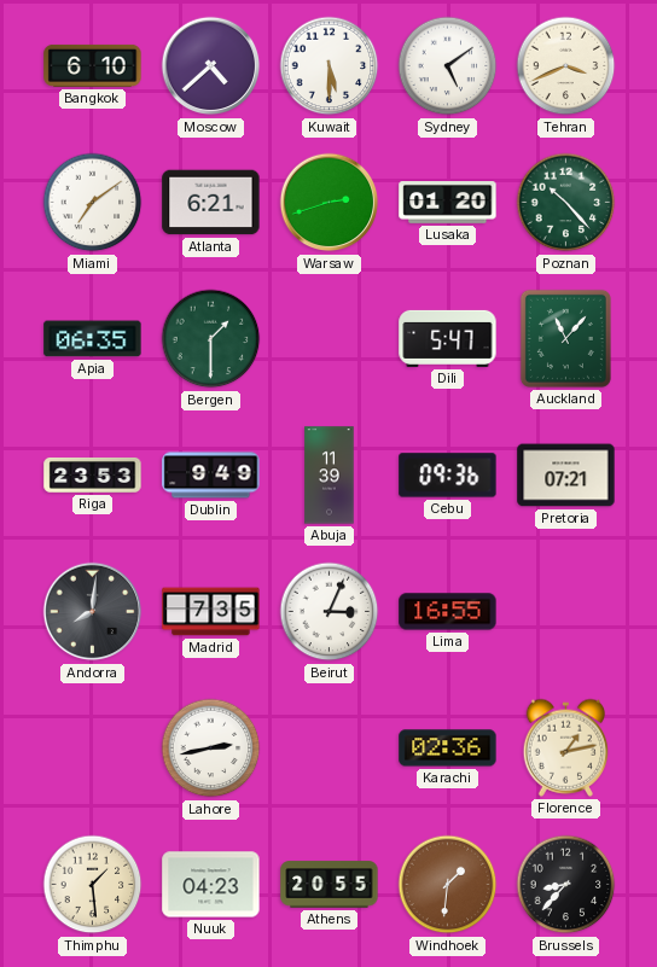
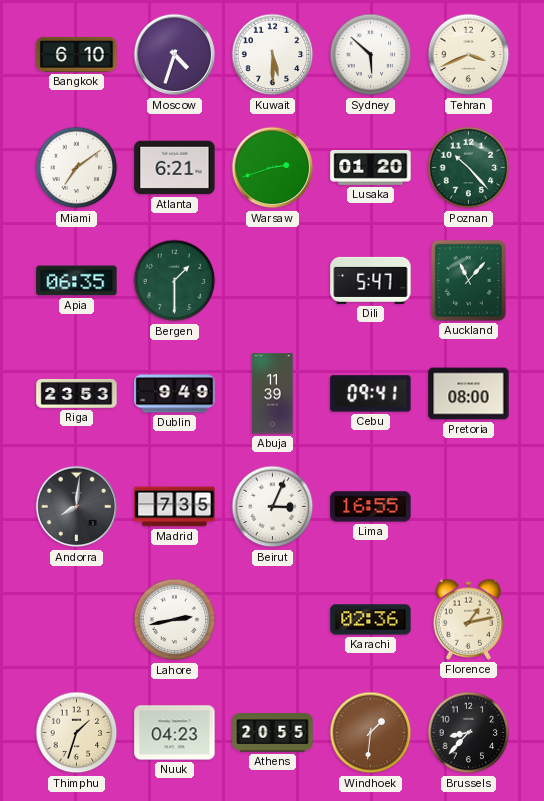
Moscow: 4:38 -> 4:33 (175, 55)
Sydney: 5:09 -> 5:52 (371, 55)
Cebu: 09:36 -> 09:41 (371, 394)
Pretoria: 07:21 -> 08:00 (469, 394)
Thimphu: 1:29 -> 1:33 (77, 733)
